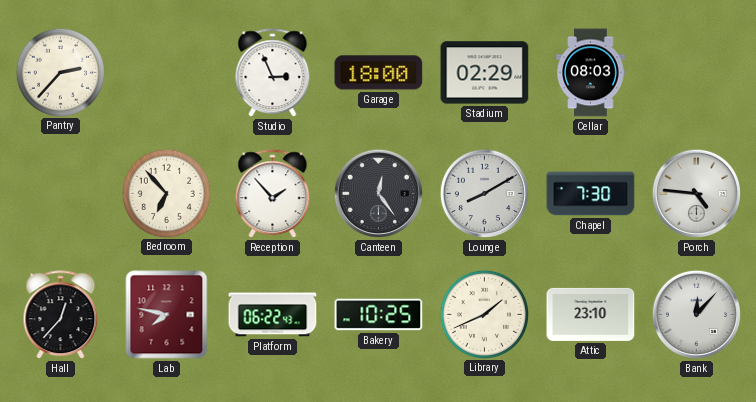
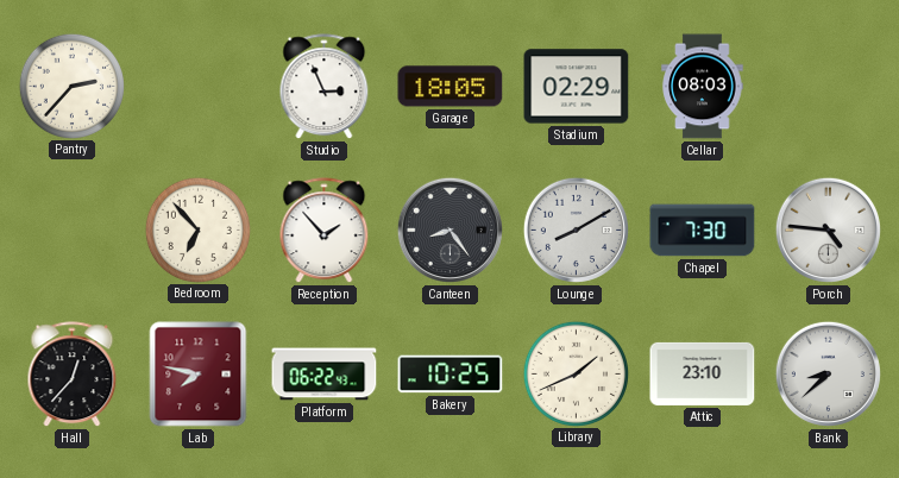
Garage: 18:00 -> 18:05 (451, 87)
Canteen: 12:24 -> 8:24 (449, 229)
Bank: 12:07 -> 8:38 (828, 373)
